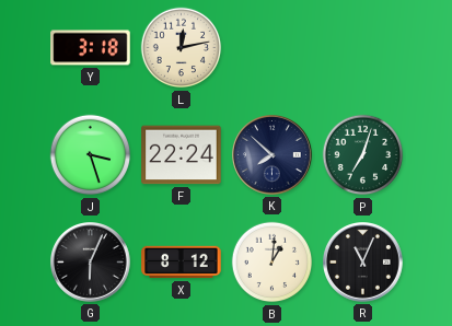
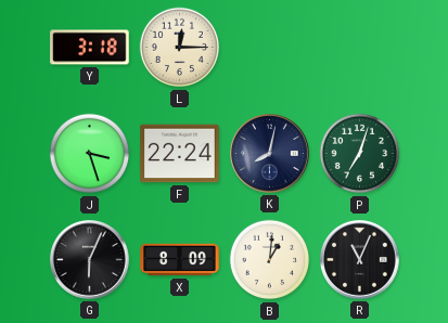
L: 12:13 -> 12:15 (180, 48)
K: 7:52 -> 8:02 (270, 154)
X: 8:12 -> 8:09 (180, 260)
